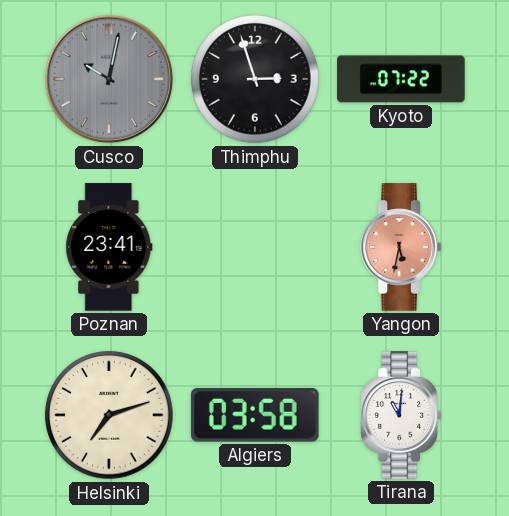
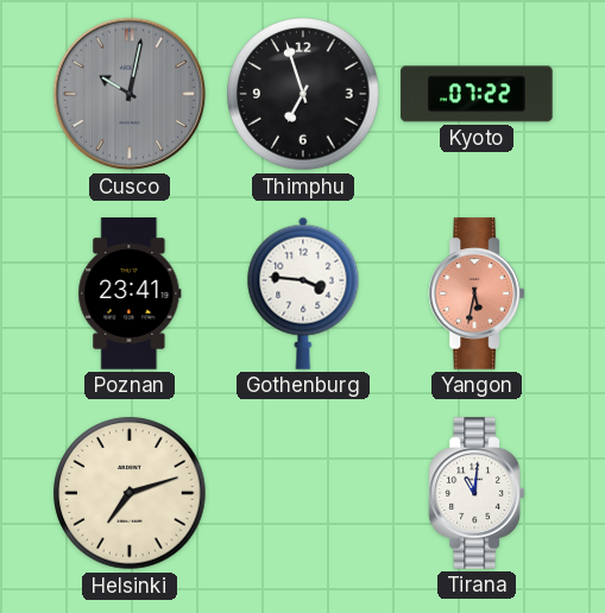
Thimphu: 2:57 -> 6:57 (303, 94)
Gothenburg: none -> 3:46 (303, 293)
Algiers: 03:58 -> none (255, 416)
